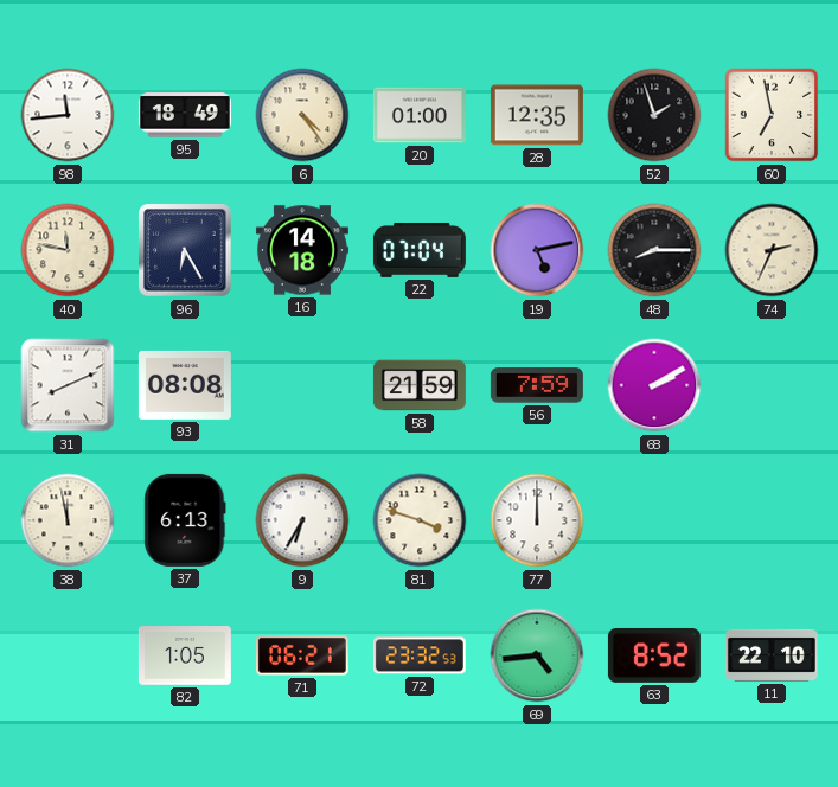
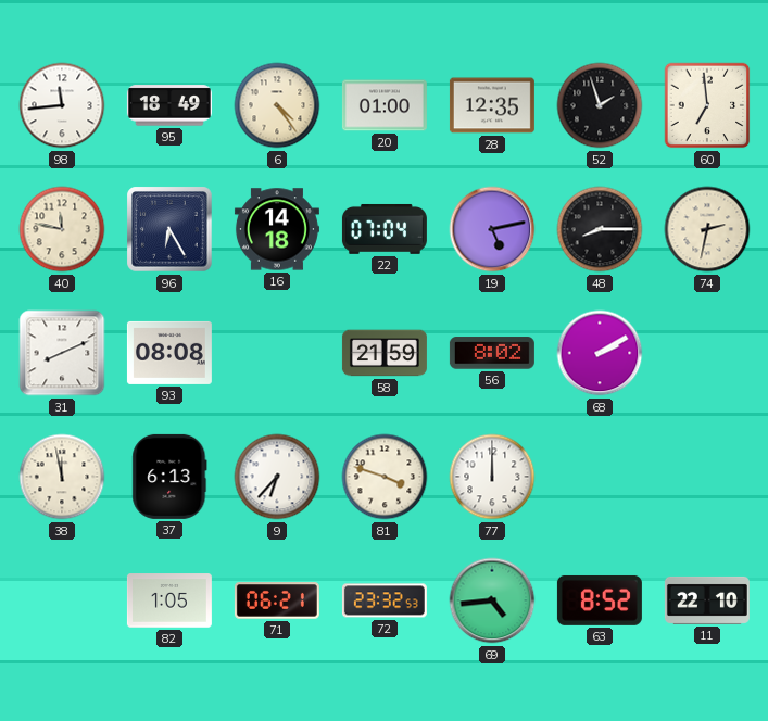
60: 6:58 -> 6:59 (707, 105)
74: 2:34 -> 2:32 (707, 229)
56: 7:59 -> 8:02 (492, 353)
9: 6:35 -> 6:37 (277, 477)
